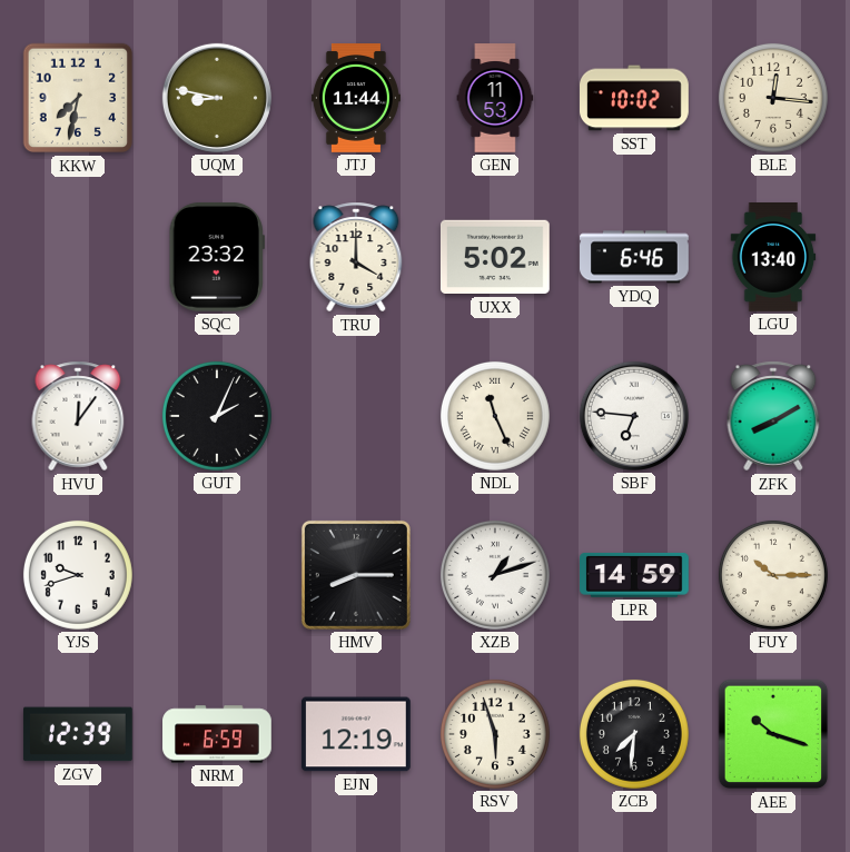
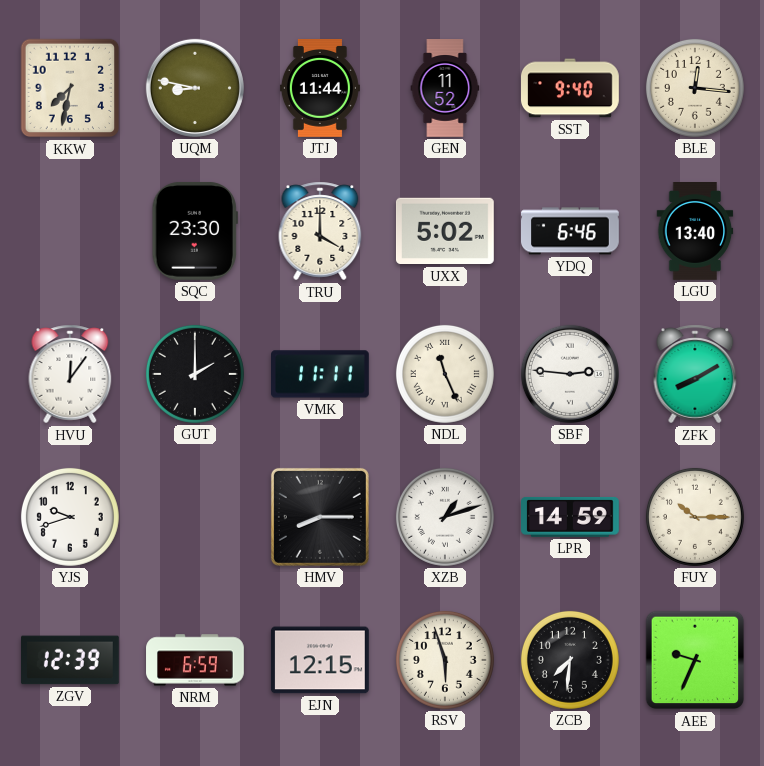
GEN: 11:53 -> 11:52 (445, 88)
SST: 10:02 -> 9:40 (571, 88)
SQC: 23:32 -> 23:30 (195, 231)
GUT: 2:04 -> 2:00 (195, 374)
VMK: none -> 11:11 (321, 374)
SBF: 6:46 -> 2:46 (570, 374)
EJN: 12:19 -> 12:15 (320, 660)
AEE: 10:18 -> 9:34 (695, 660)
